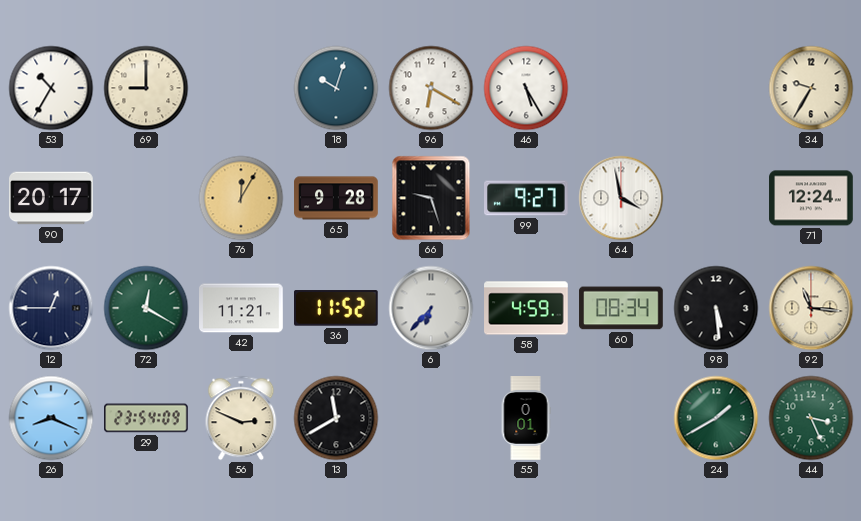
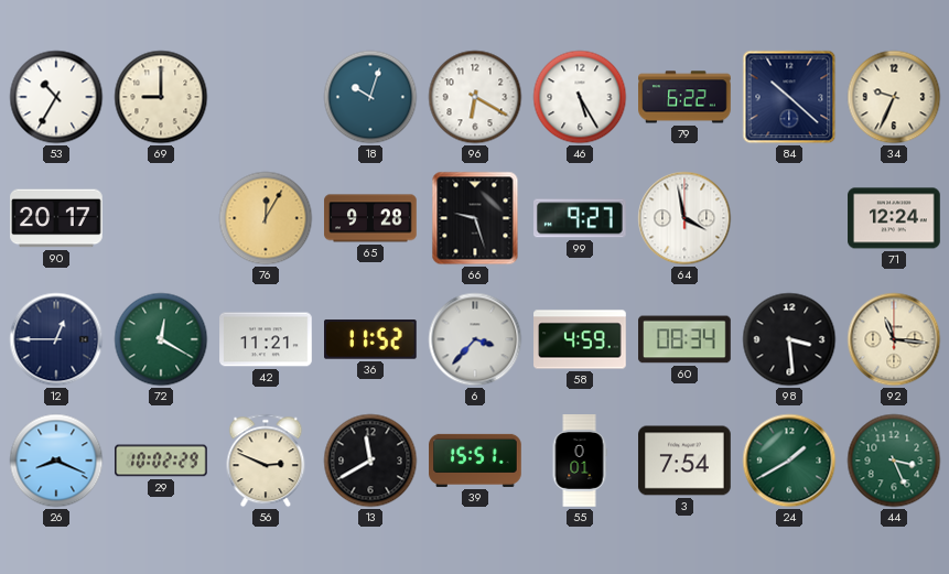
79: none -> 6:22 (684, 97)
84: none -> 10:22 (789, 97)
34: 9:35 -> 9:34 (894, 97)
6: 6:37 -> 3:37 (475, 339)
98: 5:29 -> 3:29 (789, 339)
29: 23:54 -> 10:02 (162, 461)
39: none -> 15:51 (475, 461)
3: none -> 7:54 (684, 461)
